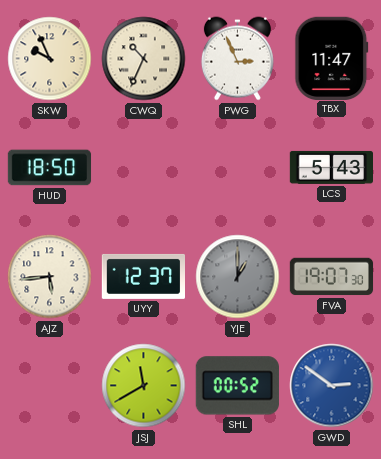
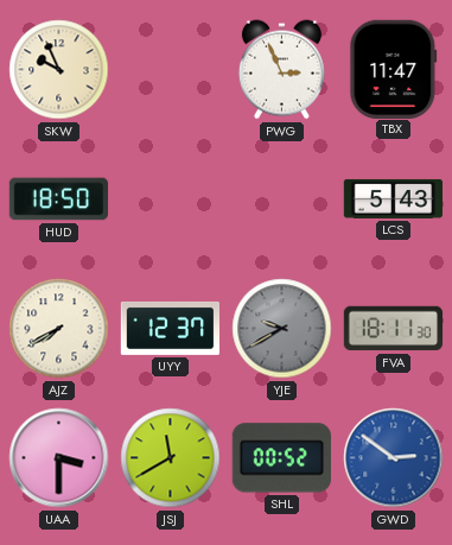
CWQ: 10:34 -> none (144, 59)
AJZ: 5:44 -> 7:40 (59, 329)
YJE: 1:00 -> 9:40 (282, 329)
FVA: 19:07 -> 18:11 (394, 329)
UAA: none -> 3:30 (59, 458)
